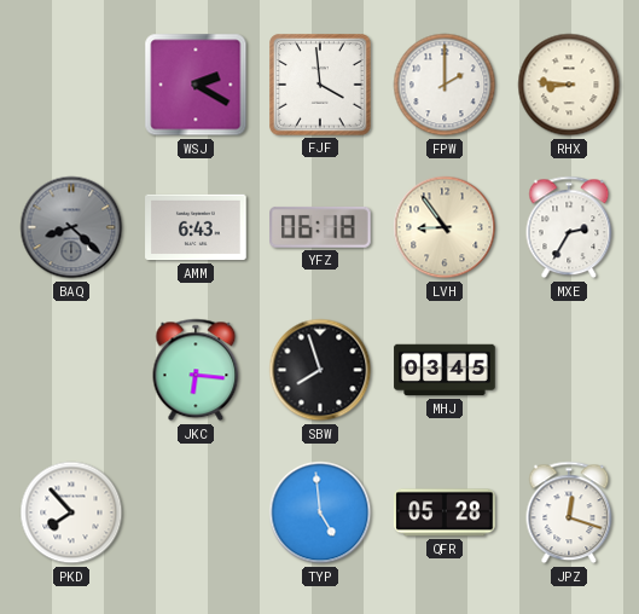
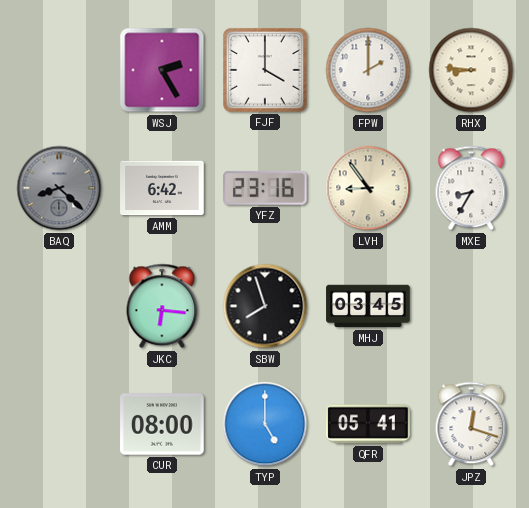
WSJ: 2:20 -> 2:25 (162, 70)
FJF: 3:59 -> 4:00 (265, 70)
AMM: 6:43 -> 6:42 (162, 188)
YFZ: 06:18 -> 23:16 (266, 188)
MXE: 2:35 -> 8:35 (471, 188)
PKD: 7:53 -> none (71, 512)
CUR: none -> 08:00 (162, 424)
TYP: 4:59 -> 5:00 (265, 424)
QFR: 05:28 -> 05:41 (368, 424)
